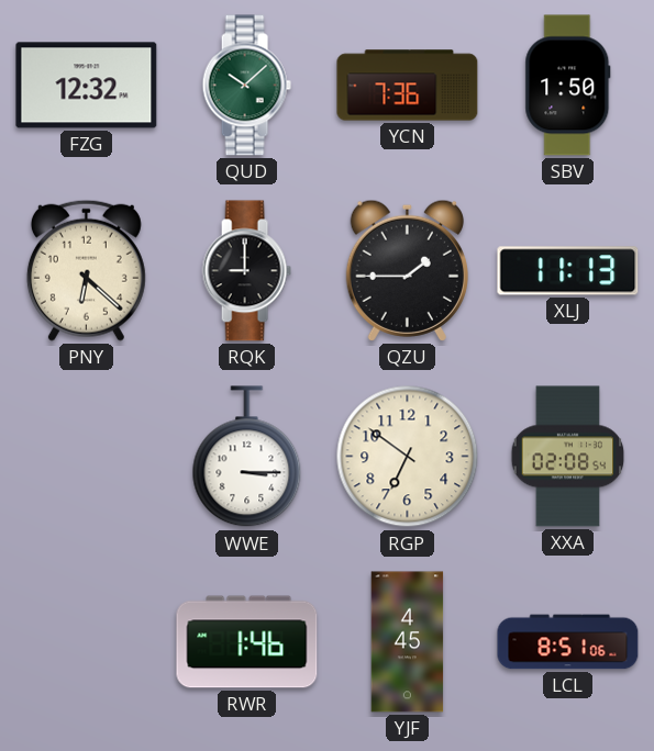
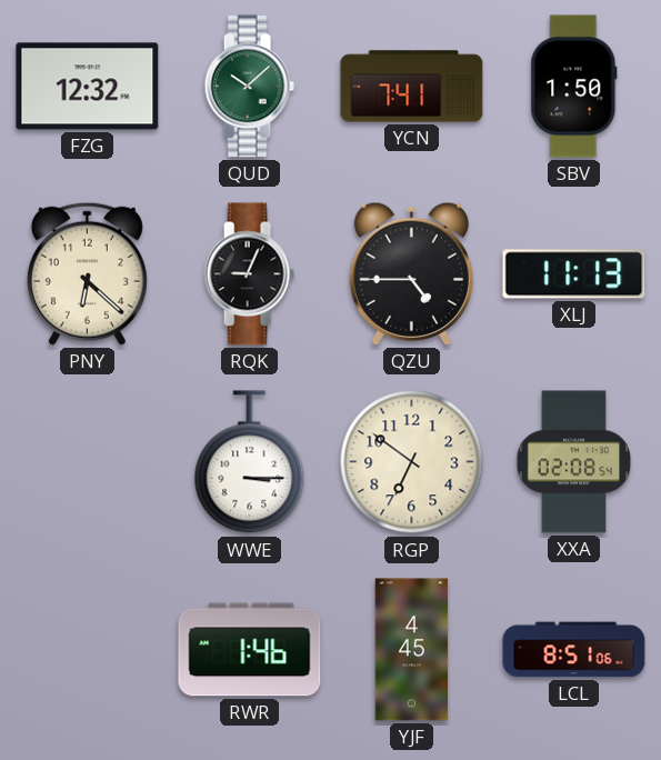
YCN: 7:36 -> 7:41 (412, 87)
RQK: 9:00 -> 9:04 (249, 274)
QZU: 1:45 -> 4:45 (411, 273)
